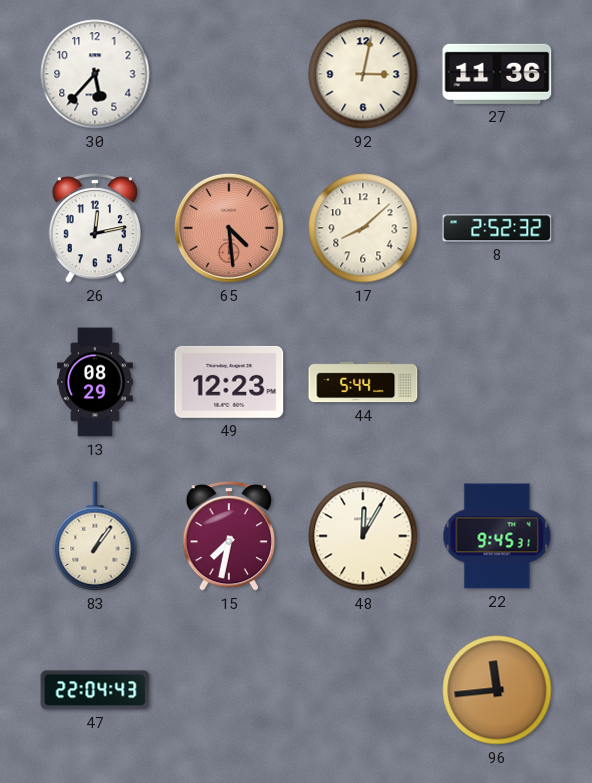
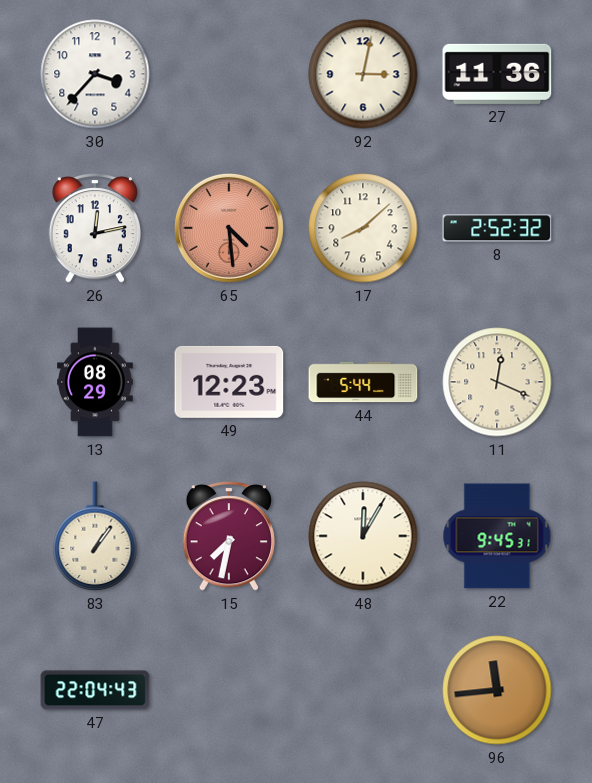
30: 5:37 -> 3:37 (95, 74)
11: none -> 12:19 (497, 382)
